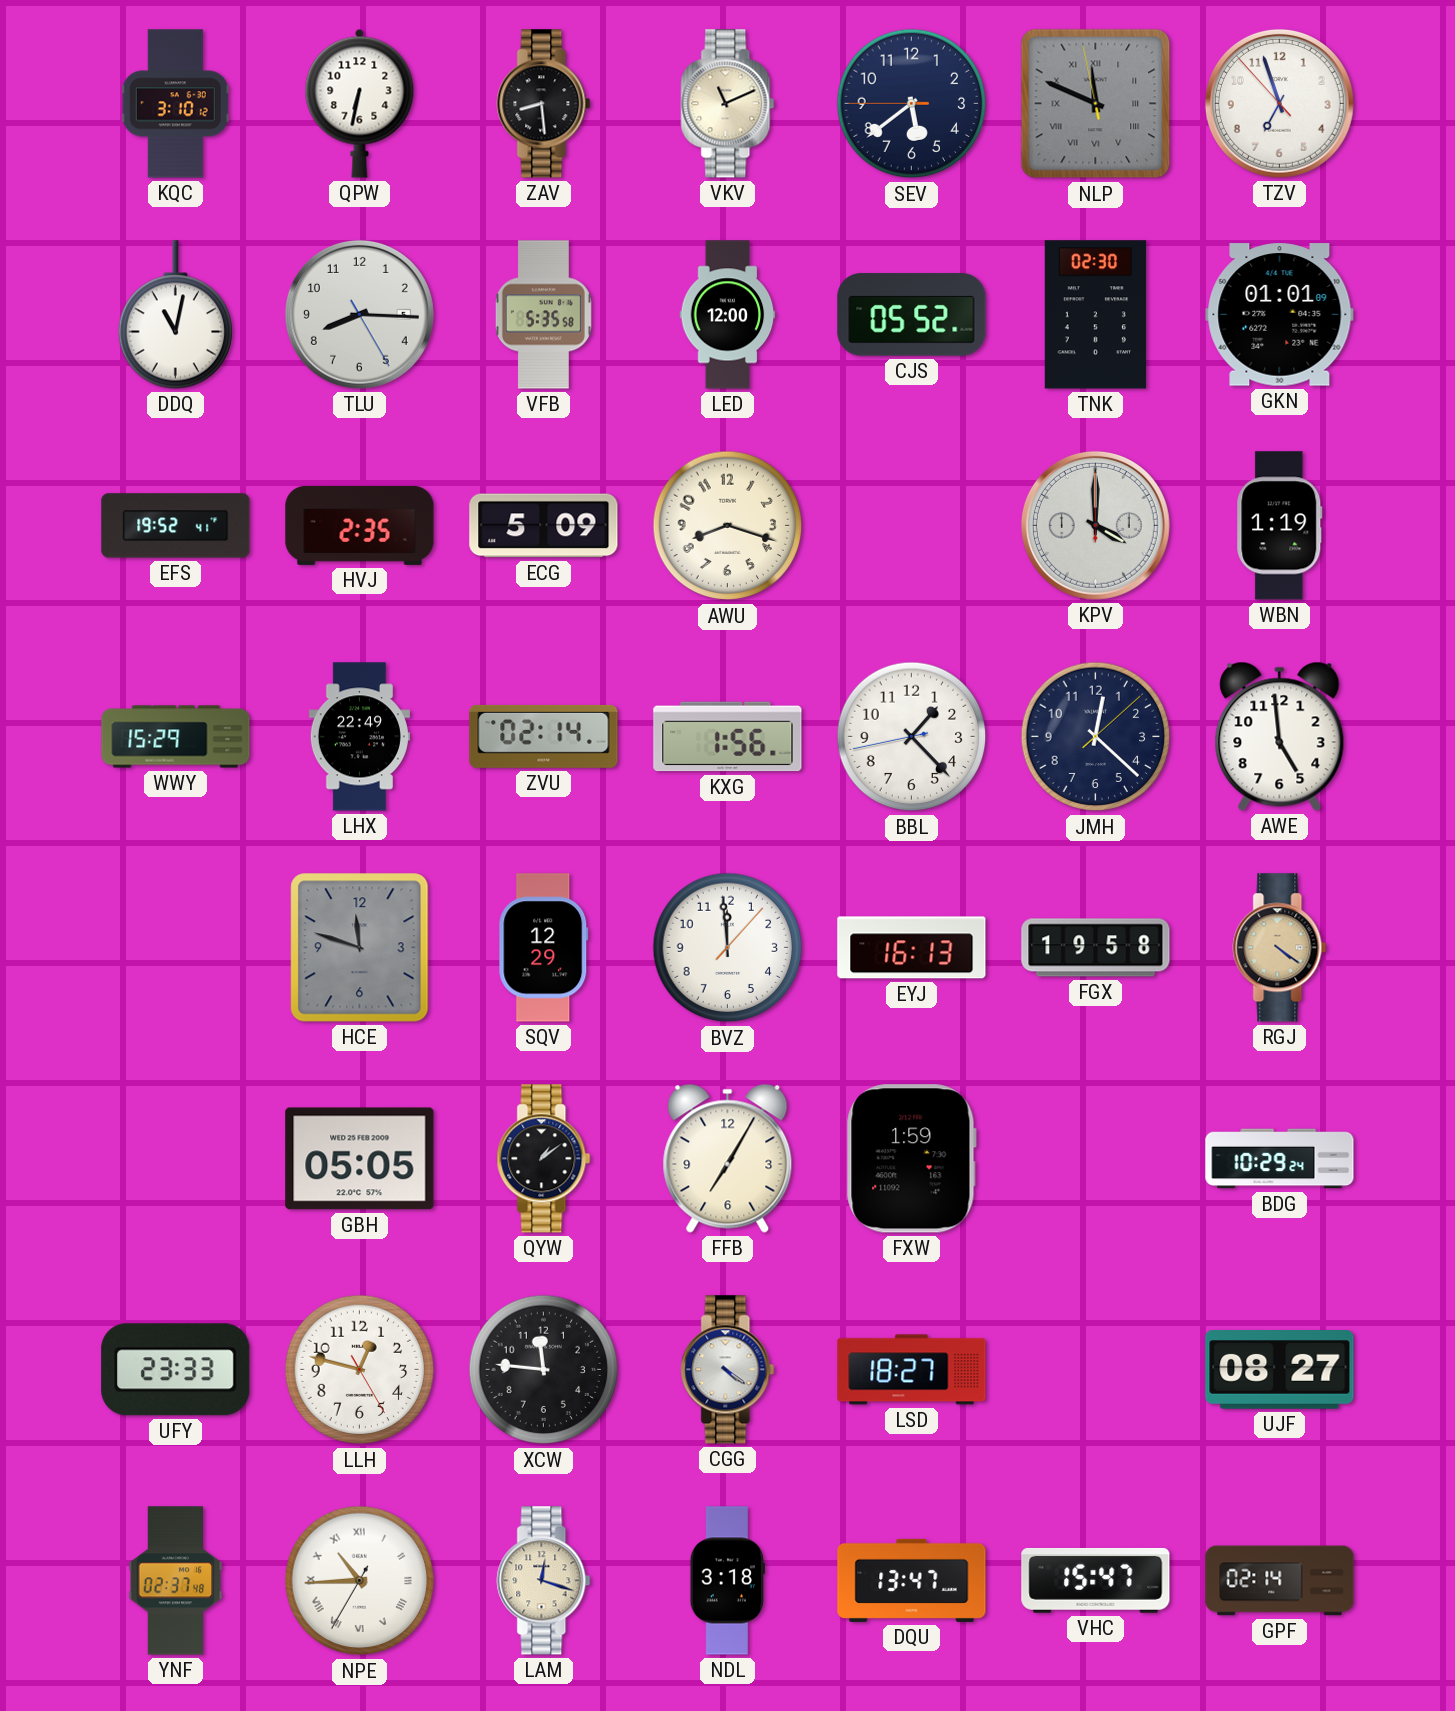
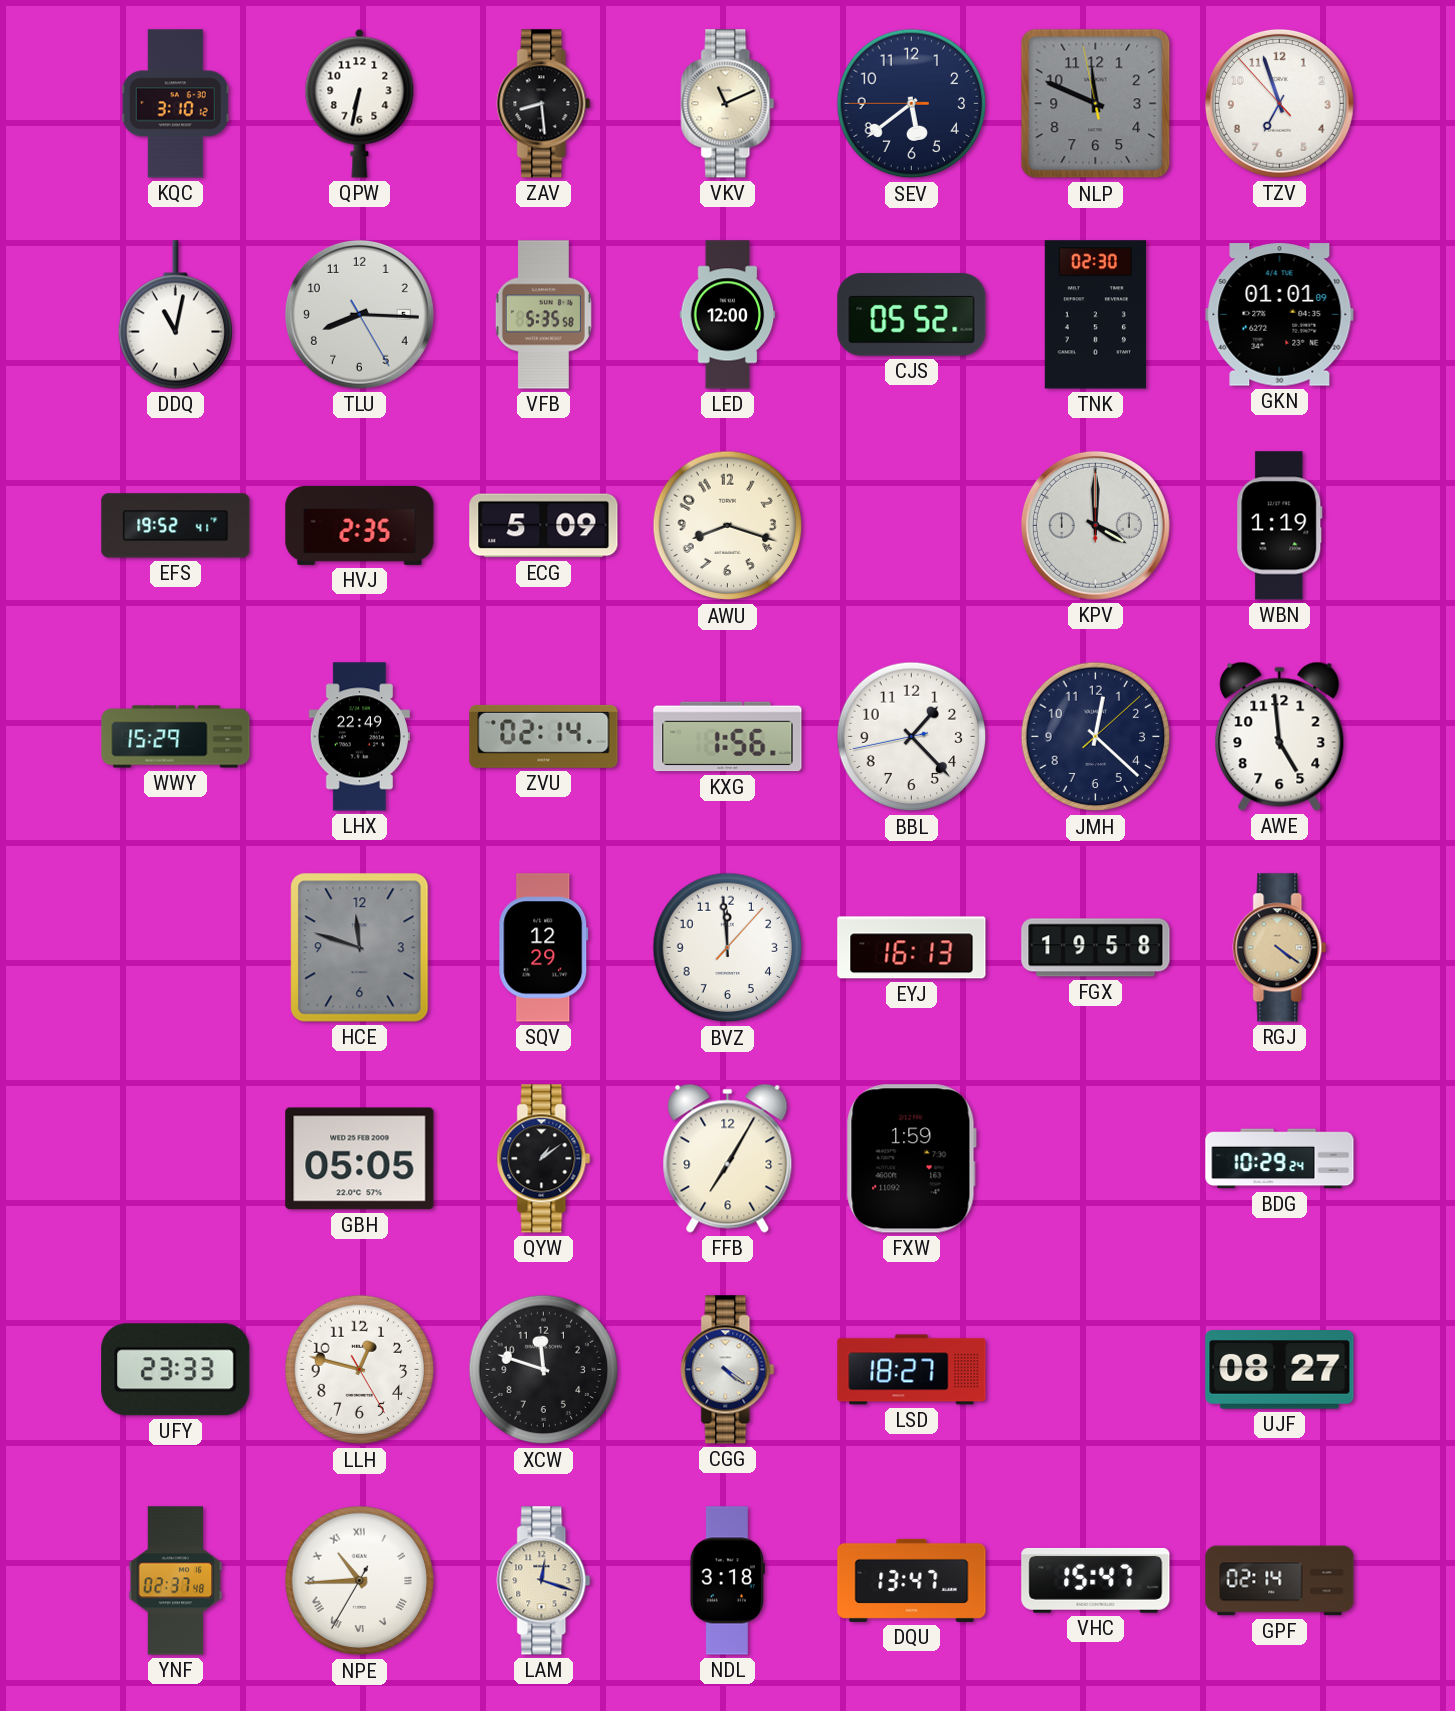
NLP numerals: Roman -> Arabic (1096, 104)
XCW: 11:46 -> 11:48 (544, 1370)
